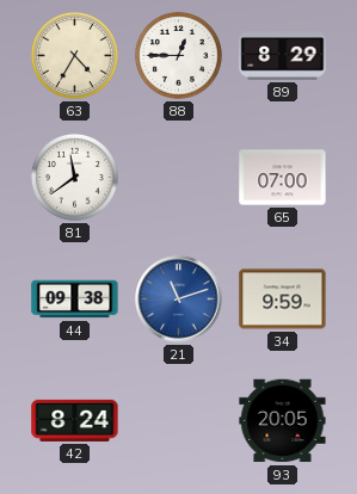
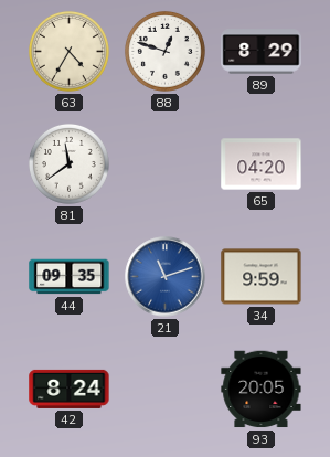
88: 12:45 -> 12:48 (164, 51)
65: 07:00 -> 04:20 (262, 164)
44: 09:38 -> 09:35 (70, 277)
